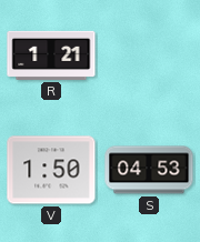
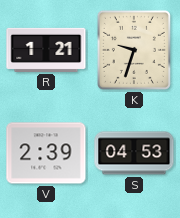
K: none -> 9:33 (134, 50)
V: 1:50 -> 2:39 (46, 153)
